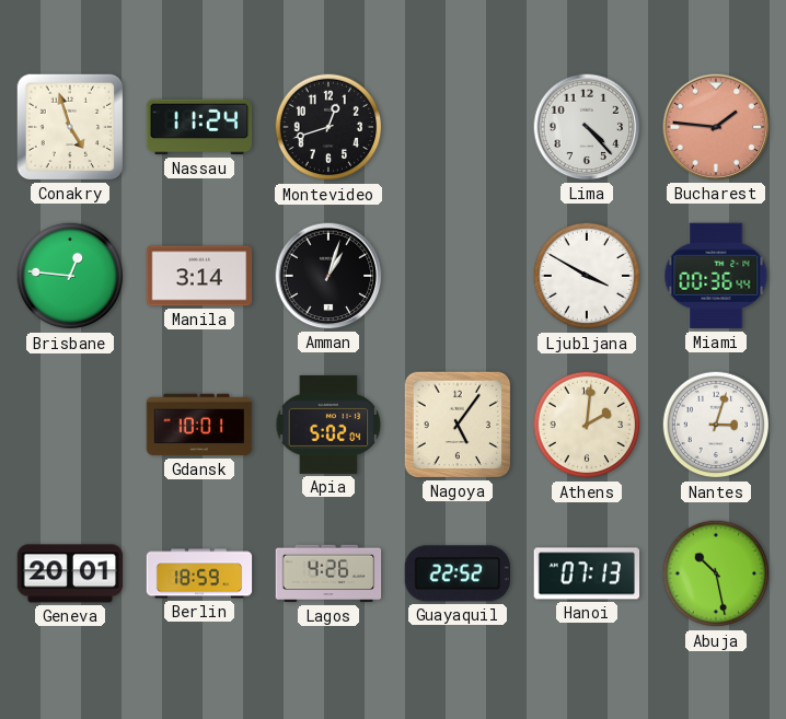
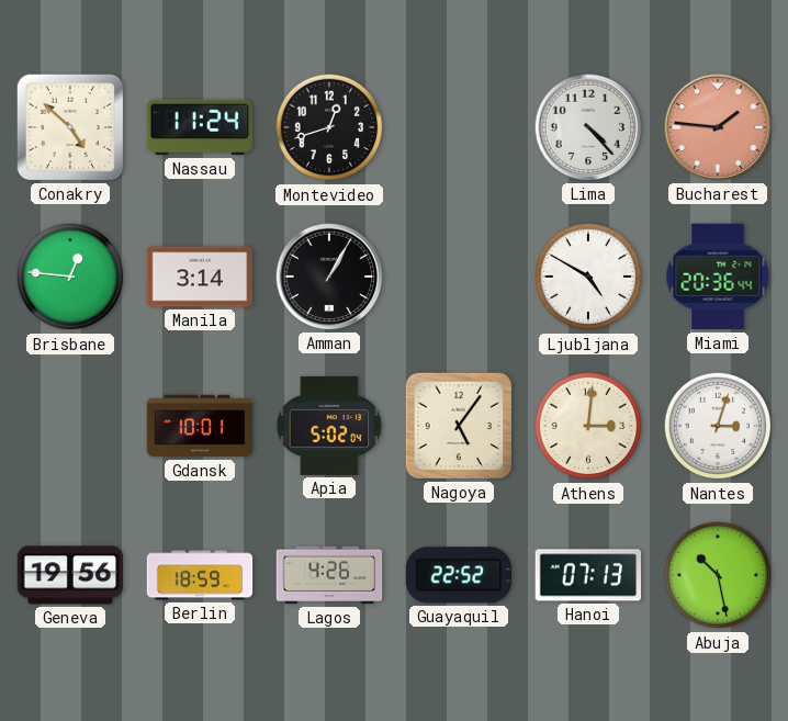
Conakry: 4:57 -> 4:52 (70, 127)
Amman: 1:03 -> 1:05 (329, 277)
Ljubljana: 3:50 -> 4:50 (588, 277)
Miami: 00:36 -> 20:36 (718, 277)
Athens: 2:01 -> 3:01 (588, 426)
Geneva: 20:01 -> 19:56 (70, 575)
